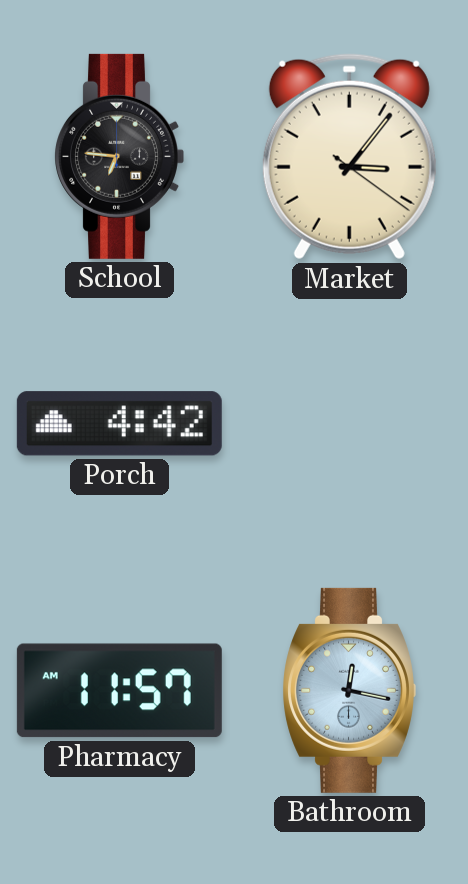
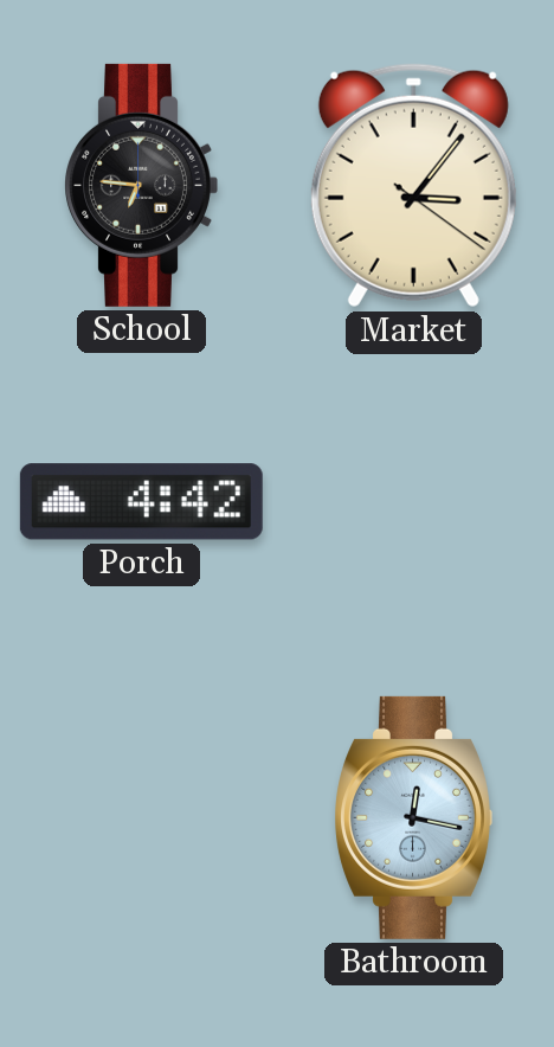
Pharmacy: 11:57 -> none (119, 691)
